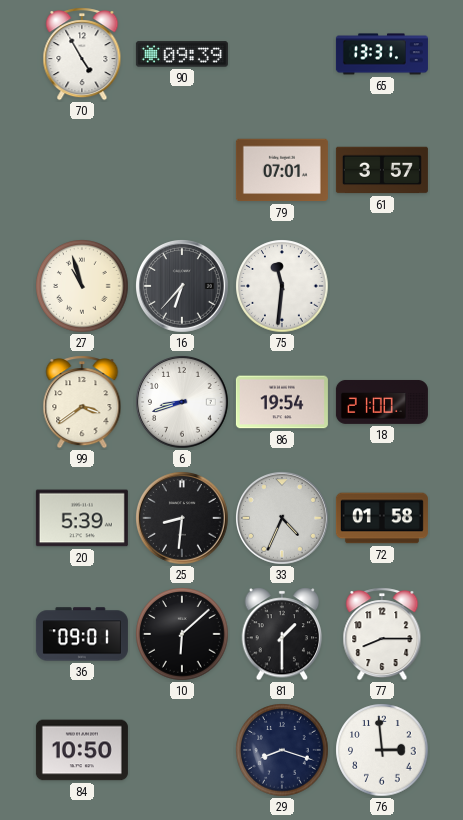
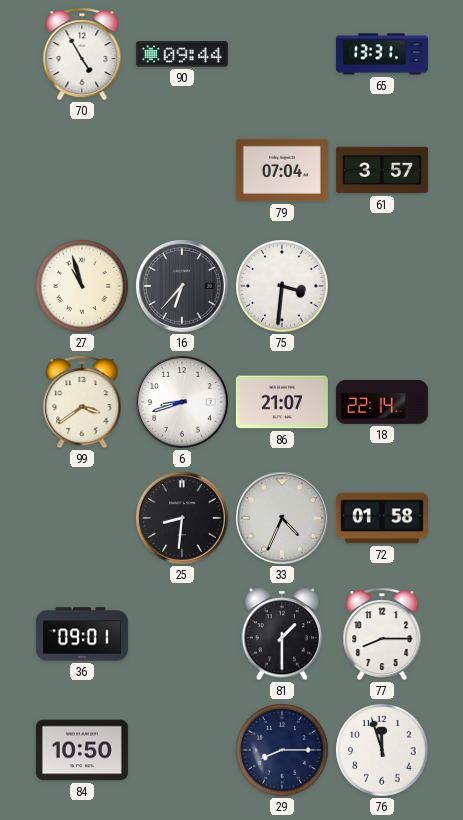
90: 09:39 -> 09:44 (182, 54)
79: 07:01 -> 07:04 (282, 170)
75: 11:31 -> 3:31 (282, 286)
86: 19:54 -> 21:07 (282, 402)
18: 21:00 -> 22:14 (382, 402)
20: 5:39 -> none (82, 518)
10: 6:08 -> none (182, 634)
29: 8:18 -> 8:15 (282, 750)
76: 2:59 -> 11:57 (382, 750)
